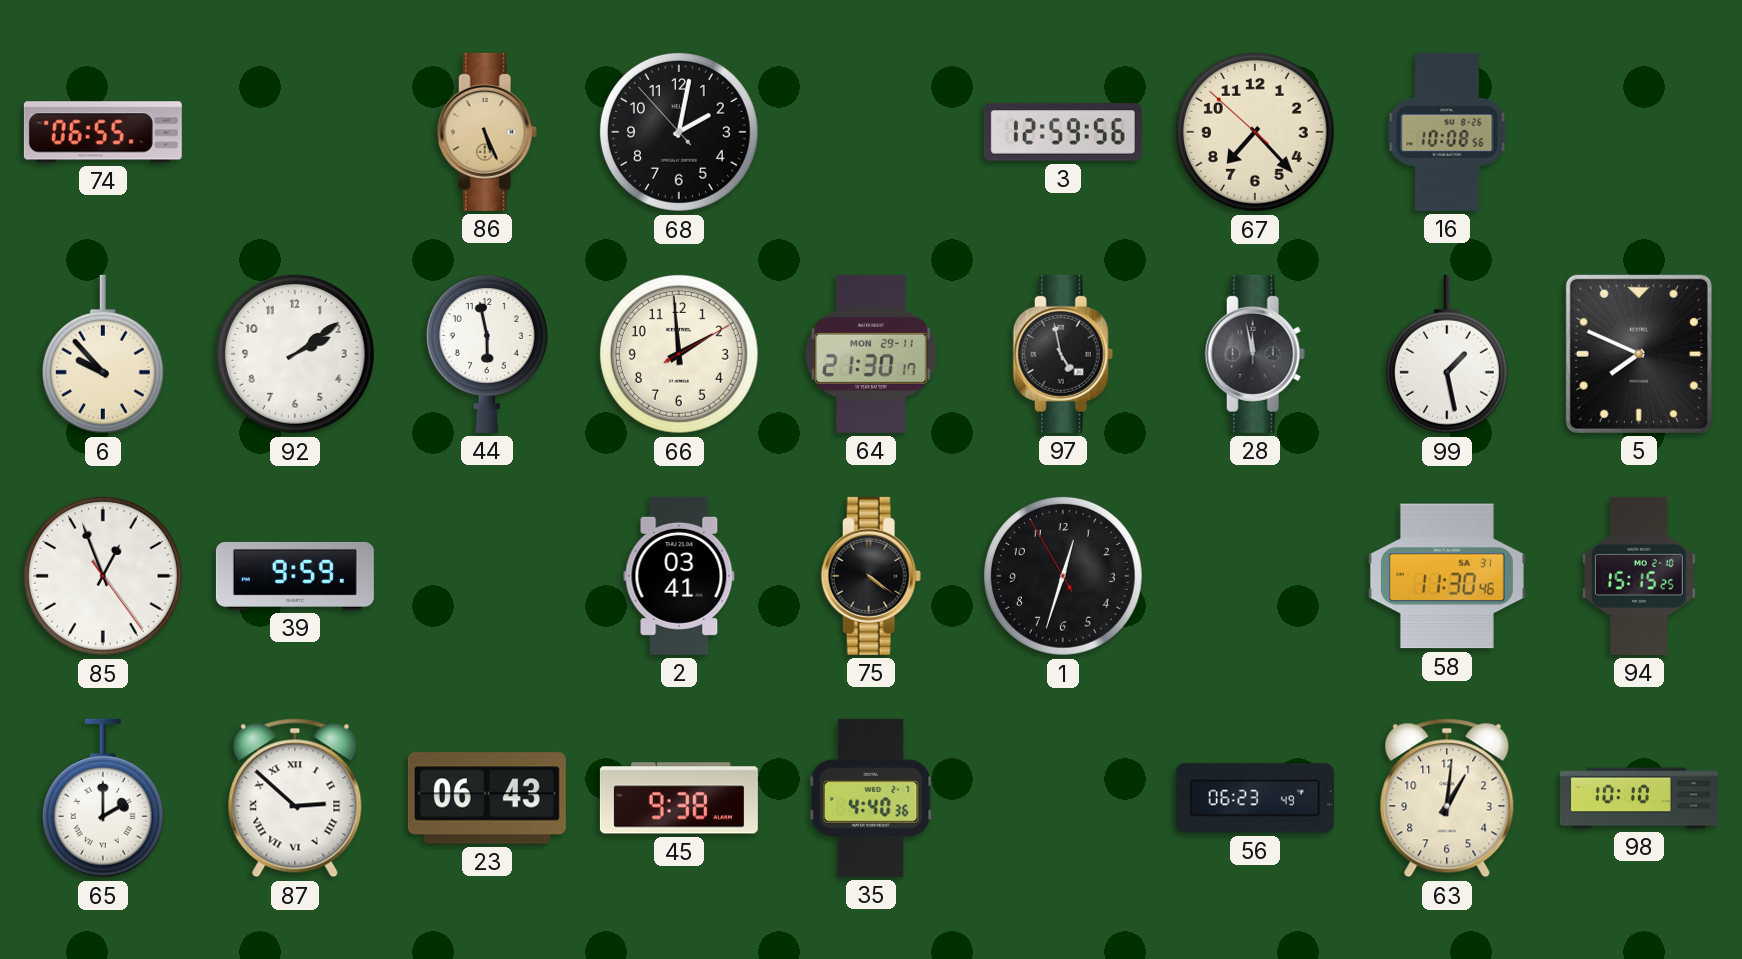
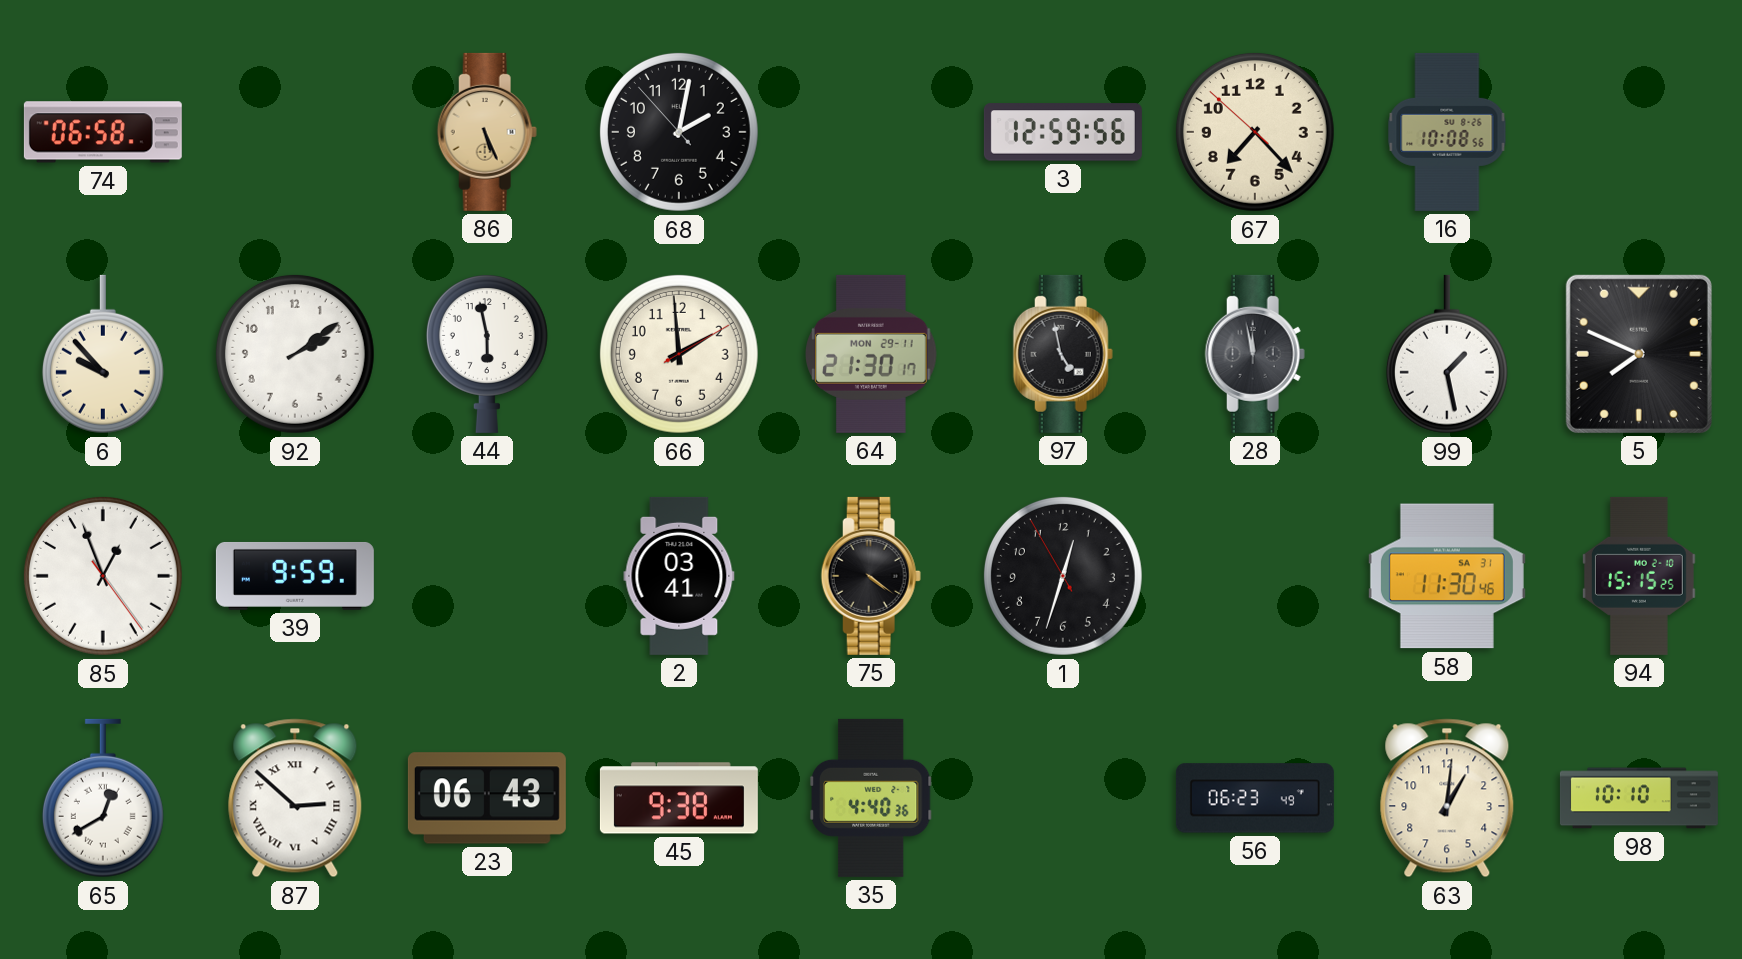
74: 06:55 -> 06:58 (103, 132)
65: 2:00 -> 12:40 (103, 798)
